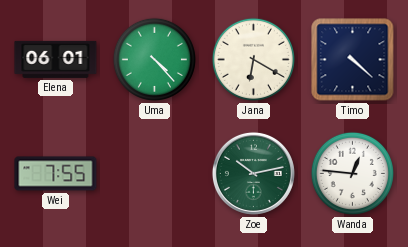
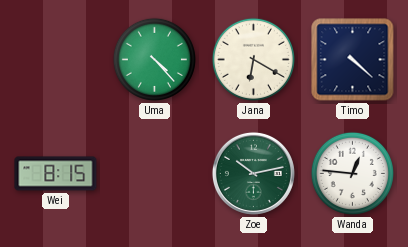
Elena: 06:01 -> none (56, 59)
Wei: 7:55 -> 8:15 (56, 174)
